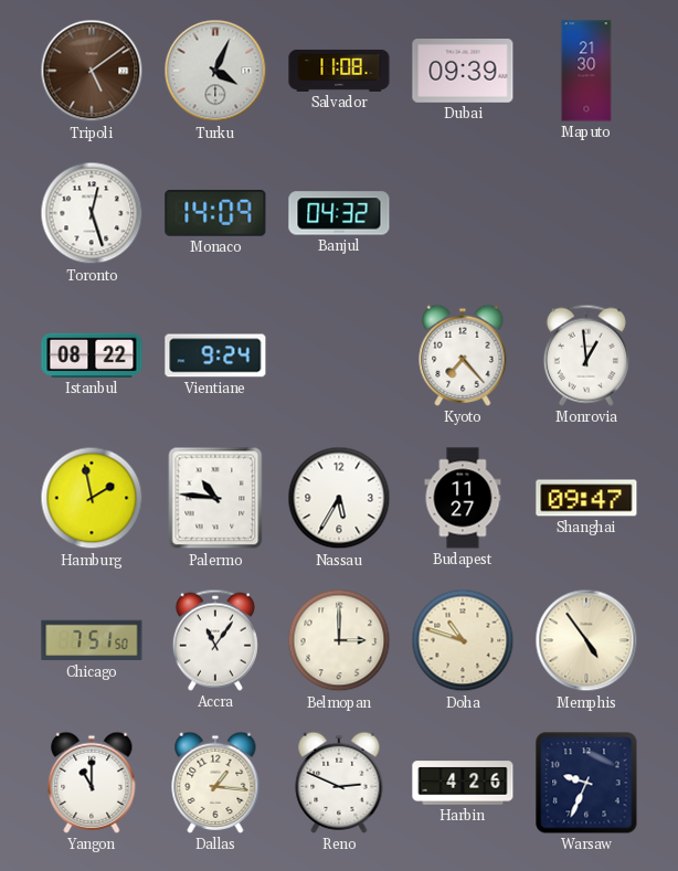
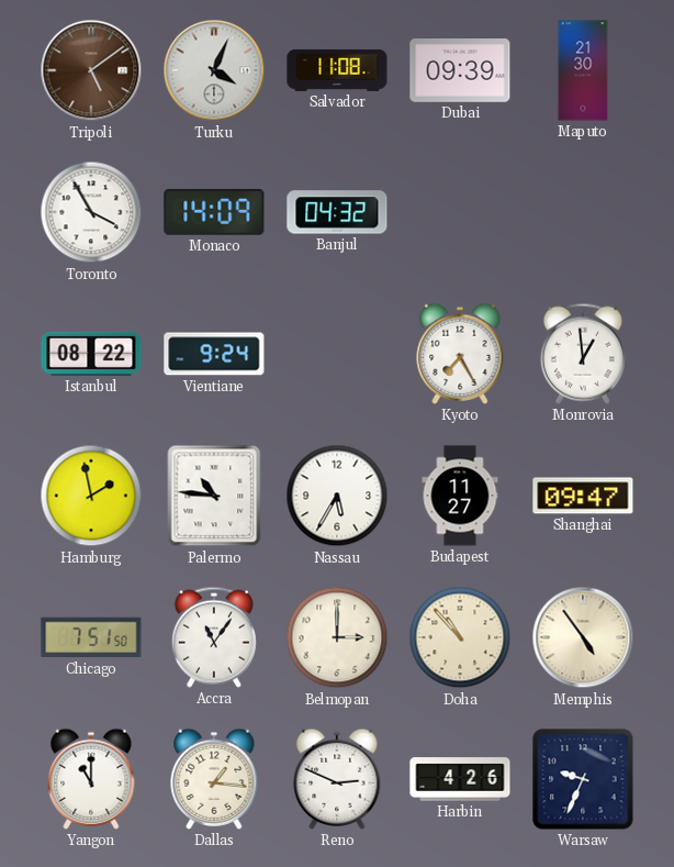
Toronto: 12:27 -> 3:55 (91, 212)
Kyoto: 7:23 -> 7:25 (460, 354)
Doha: 10:48 -> 10:53 (460, 637)
